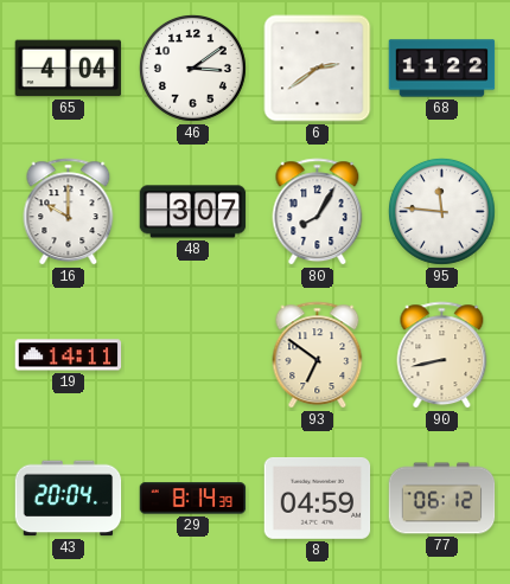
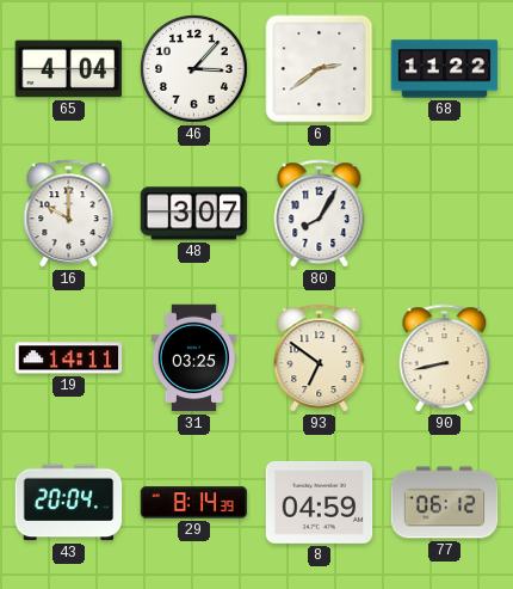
46: 3:09 -> 3:07 (193, 68)
95: 11:46 -> none (441, 211)
31: none -> 03:25 (193, 358)
